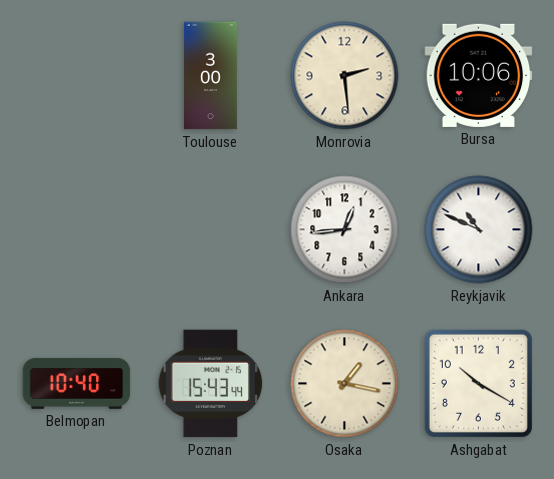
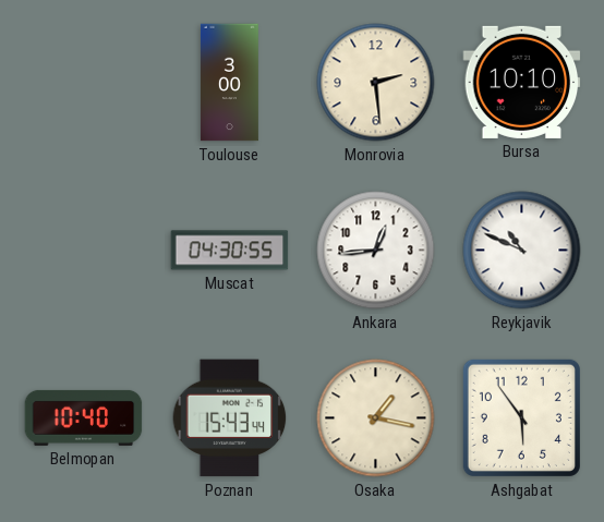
Bursa: 10:06 -> 10:10 (522, 82)
Muscat: none -> 04:30 (230, 251)
Ashgabat: 10:20 -> 5:54 (521, 417)
